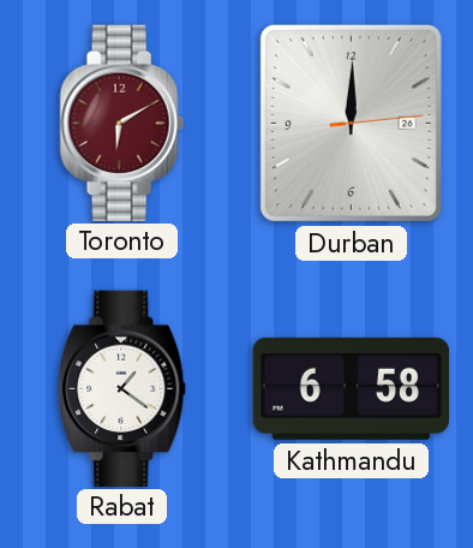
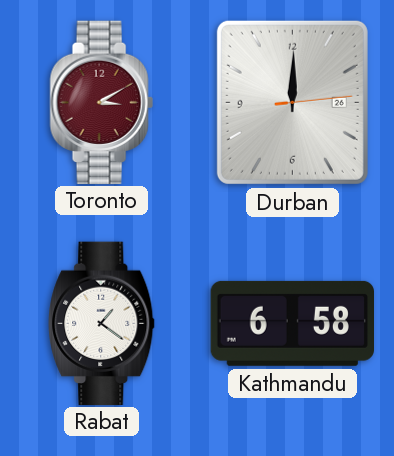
Toronto: 6:10 -> 3:10 (101, 102)
